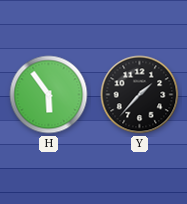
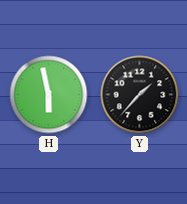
H: 5:54 -> 5:58 (49, 95)
